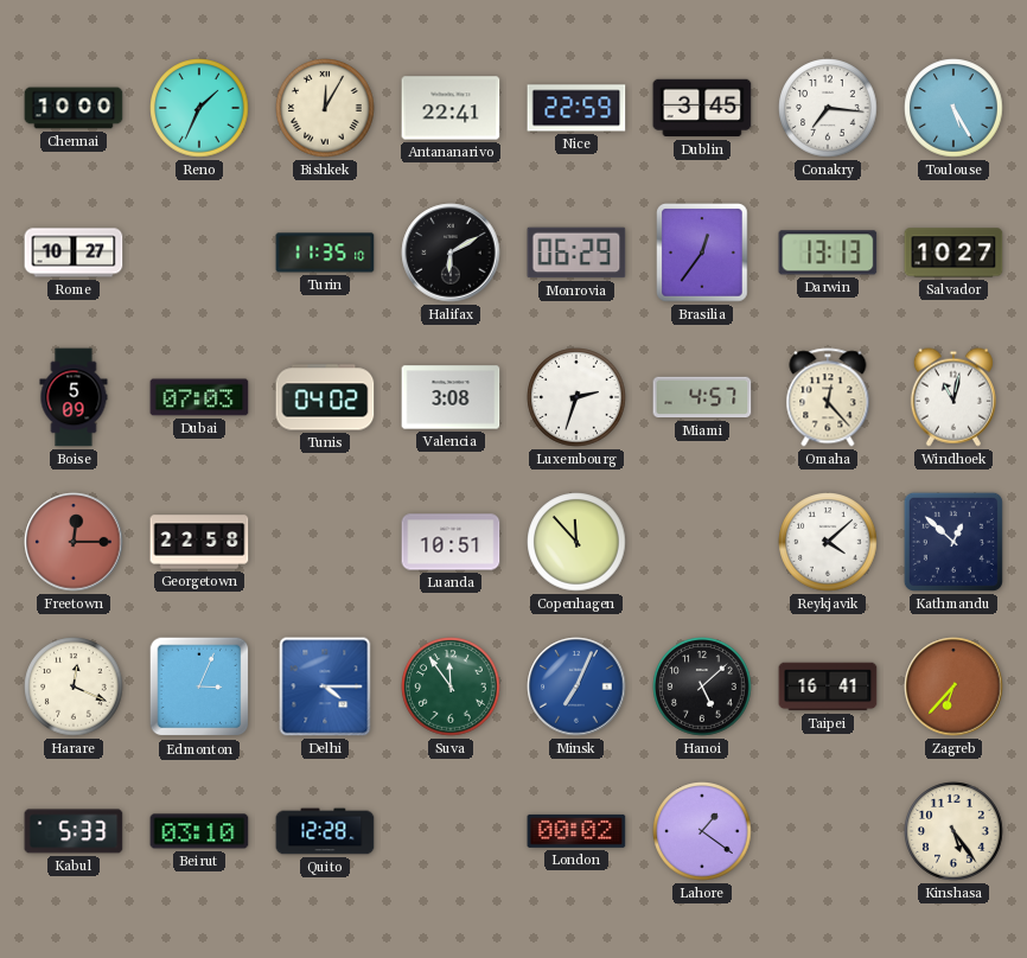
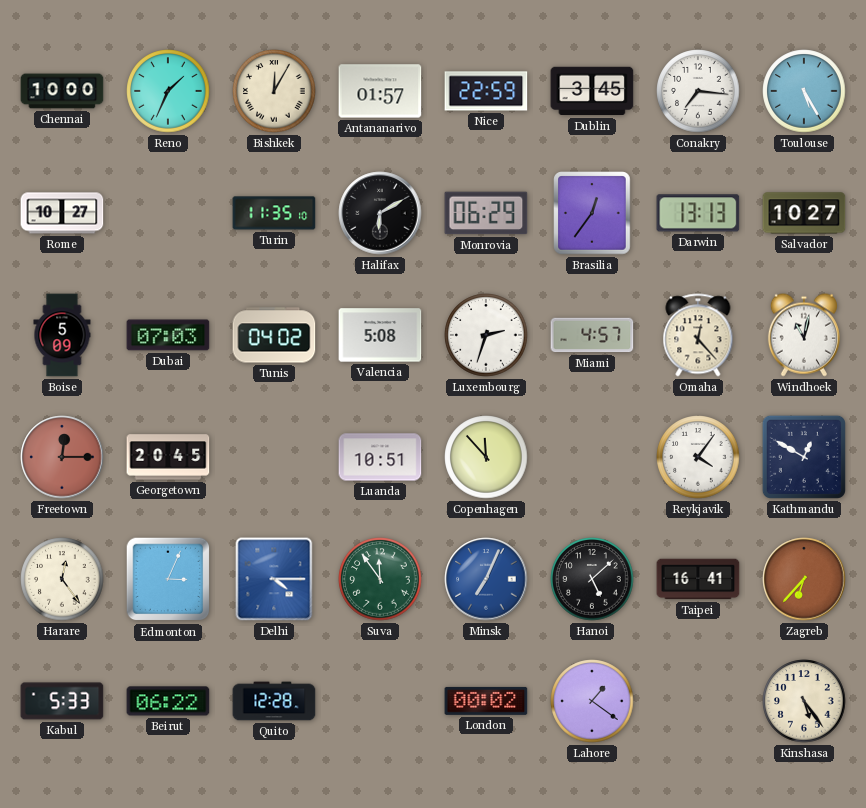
Antananarivo: 22:41 -> 01:57 (380, 91)
Valencia: 3:08 -> 5:08 (380, 335)
Georgetown: 22:58 -> 20:45 (168, 457)
Reykjavik: 4:08 -> 4:06 (698, 457)
Kathmandu: 12:52 -> 12:50 (804, 457)
Harare: 12:19 -> 12:24 (62, 579)
Beirut: 03:10 -> 06:22 (168, 701)
